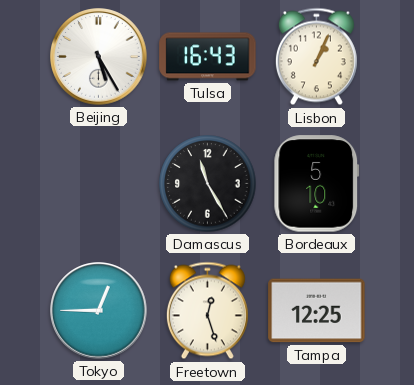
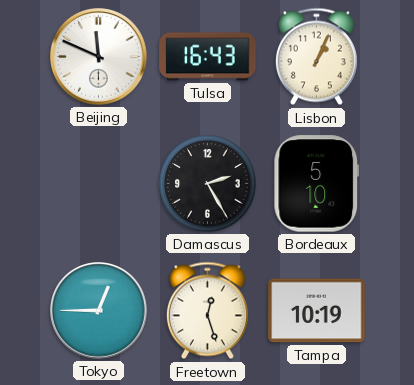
Beijing: 5:25 -> 11:49 (99, 57)
Damascus: 11:25 -> 2:25 (208, 184)
Tampa: 12:25 -> 10:19 (317, 311)
